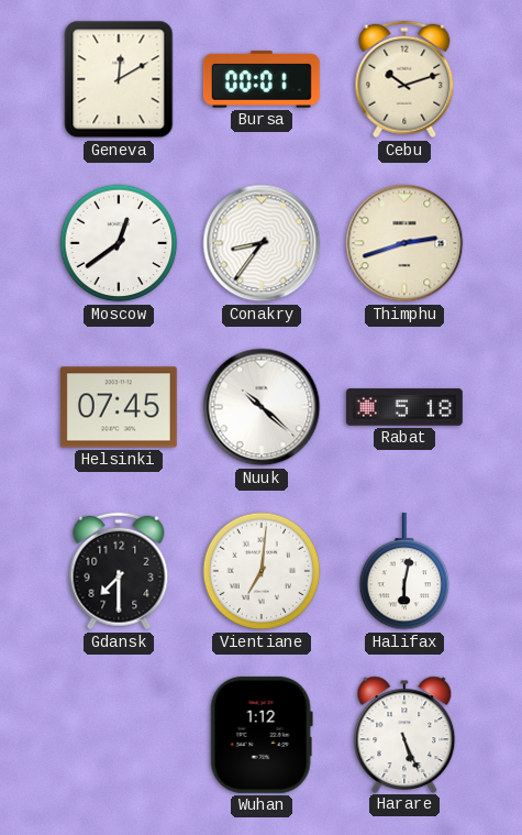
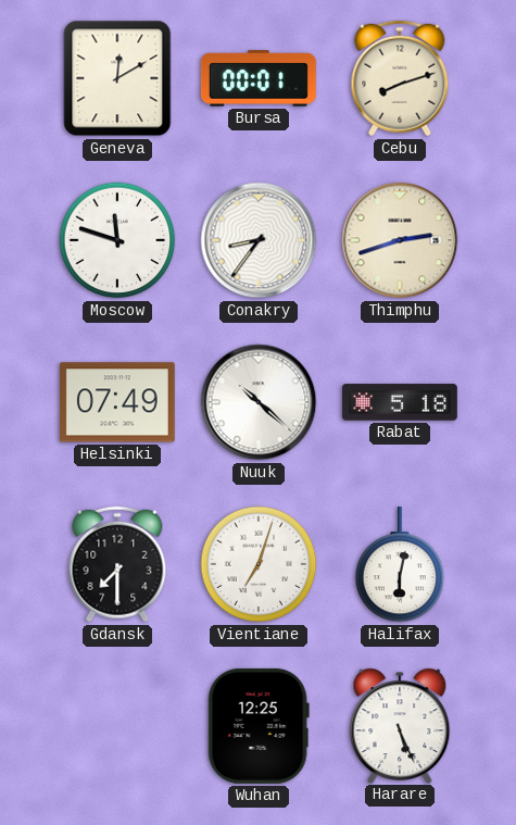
Cebu: 10:12 -> 8:12 (400, 78)
Moscow: 12:39 -> 11:48 (117, 240)
Helsinki: 07:45 -> 07:49 (117, 402)
Vientiane: 7:01 -> 7:03 (259, 564)
Wuhan: 1:12 -> 12:25 (259, 726)
